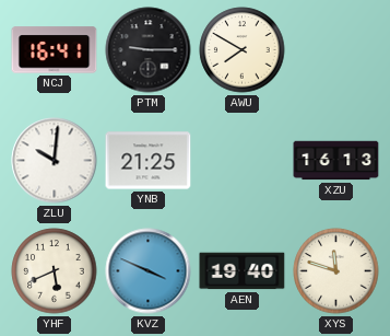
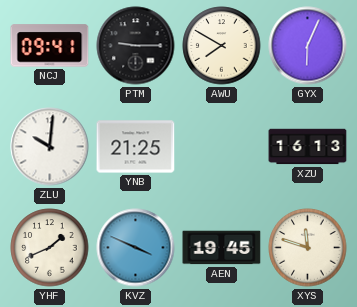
NCJ: 16:41 -> 09:41 (50, 46)
GYX: none -> 6:04 (308, 46)
YHF: 5:41 -> 1:41 (50, 248)
AEN: 19:40 -> 19:45 (222, 248)
